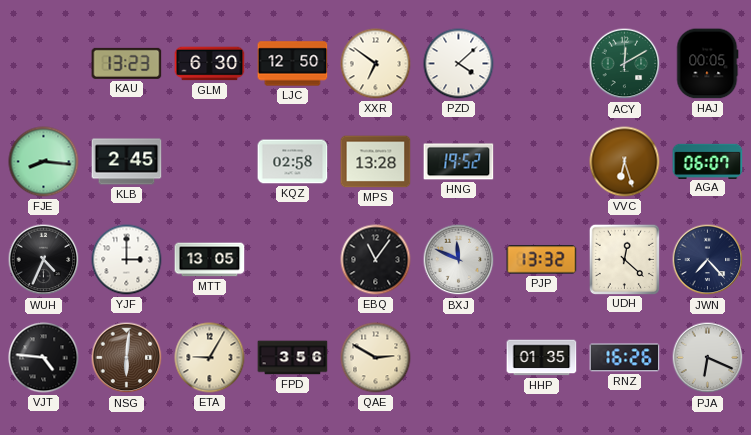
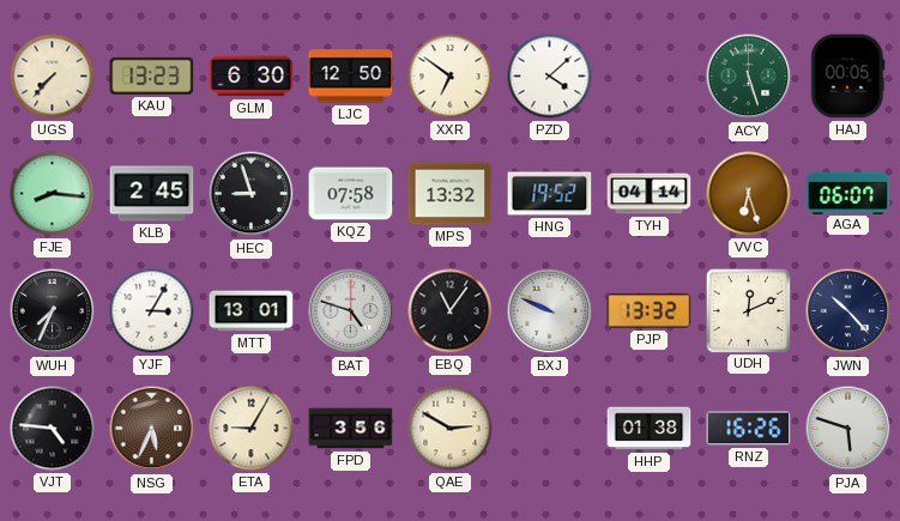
UGS: none -> 7:37 (53, 77)
ACY: 12:10 -> 5:27 (749, 77)
HEC: none -> 8:57 (252, 194)
KQZ: 02:58 -> 07:58 (351, 194)
MPS: 13:28 -> 13:32 (451, 194)
TYH: none -> 04:14 (650, 194)
WUH: 4:34 -> 7:34 (53, 311)
YJF: 3:00 -> 3:05 (152, 311)
MTT: 13:05 -> 13:01 (252, 311)
BAT: none -> 4:48 (351, 311)
BXJ: 11:49 -> 9:49 (550, 311)
UDH: 12:22 -> 12:11 (748, 310)
JWN: 7:23 -> 10:23 (848, 311)
NSG: 6:01 -> 5:34 (152, 429)
HHP: 01:35 -> 01:38 (650, 429)
PJA: 6:19 -> 5:48 (848, 429)
